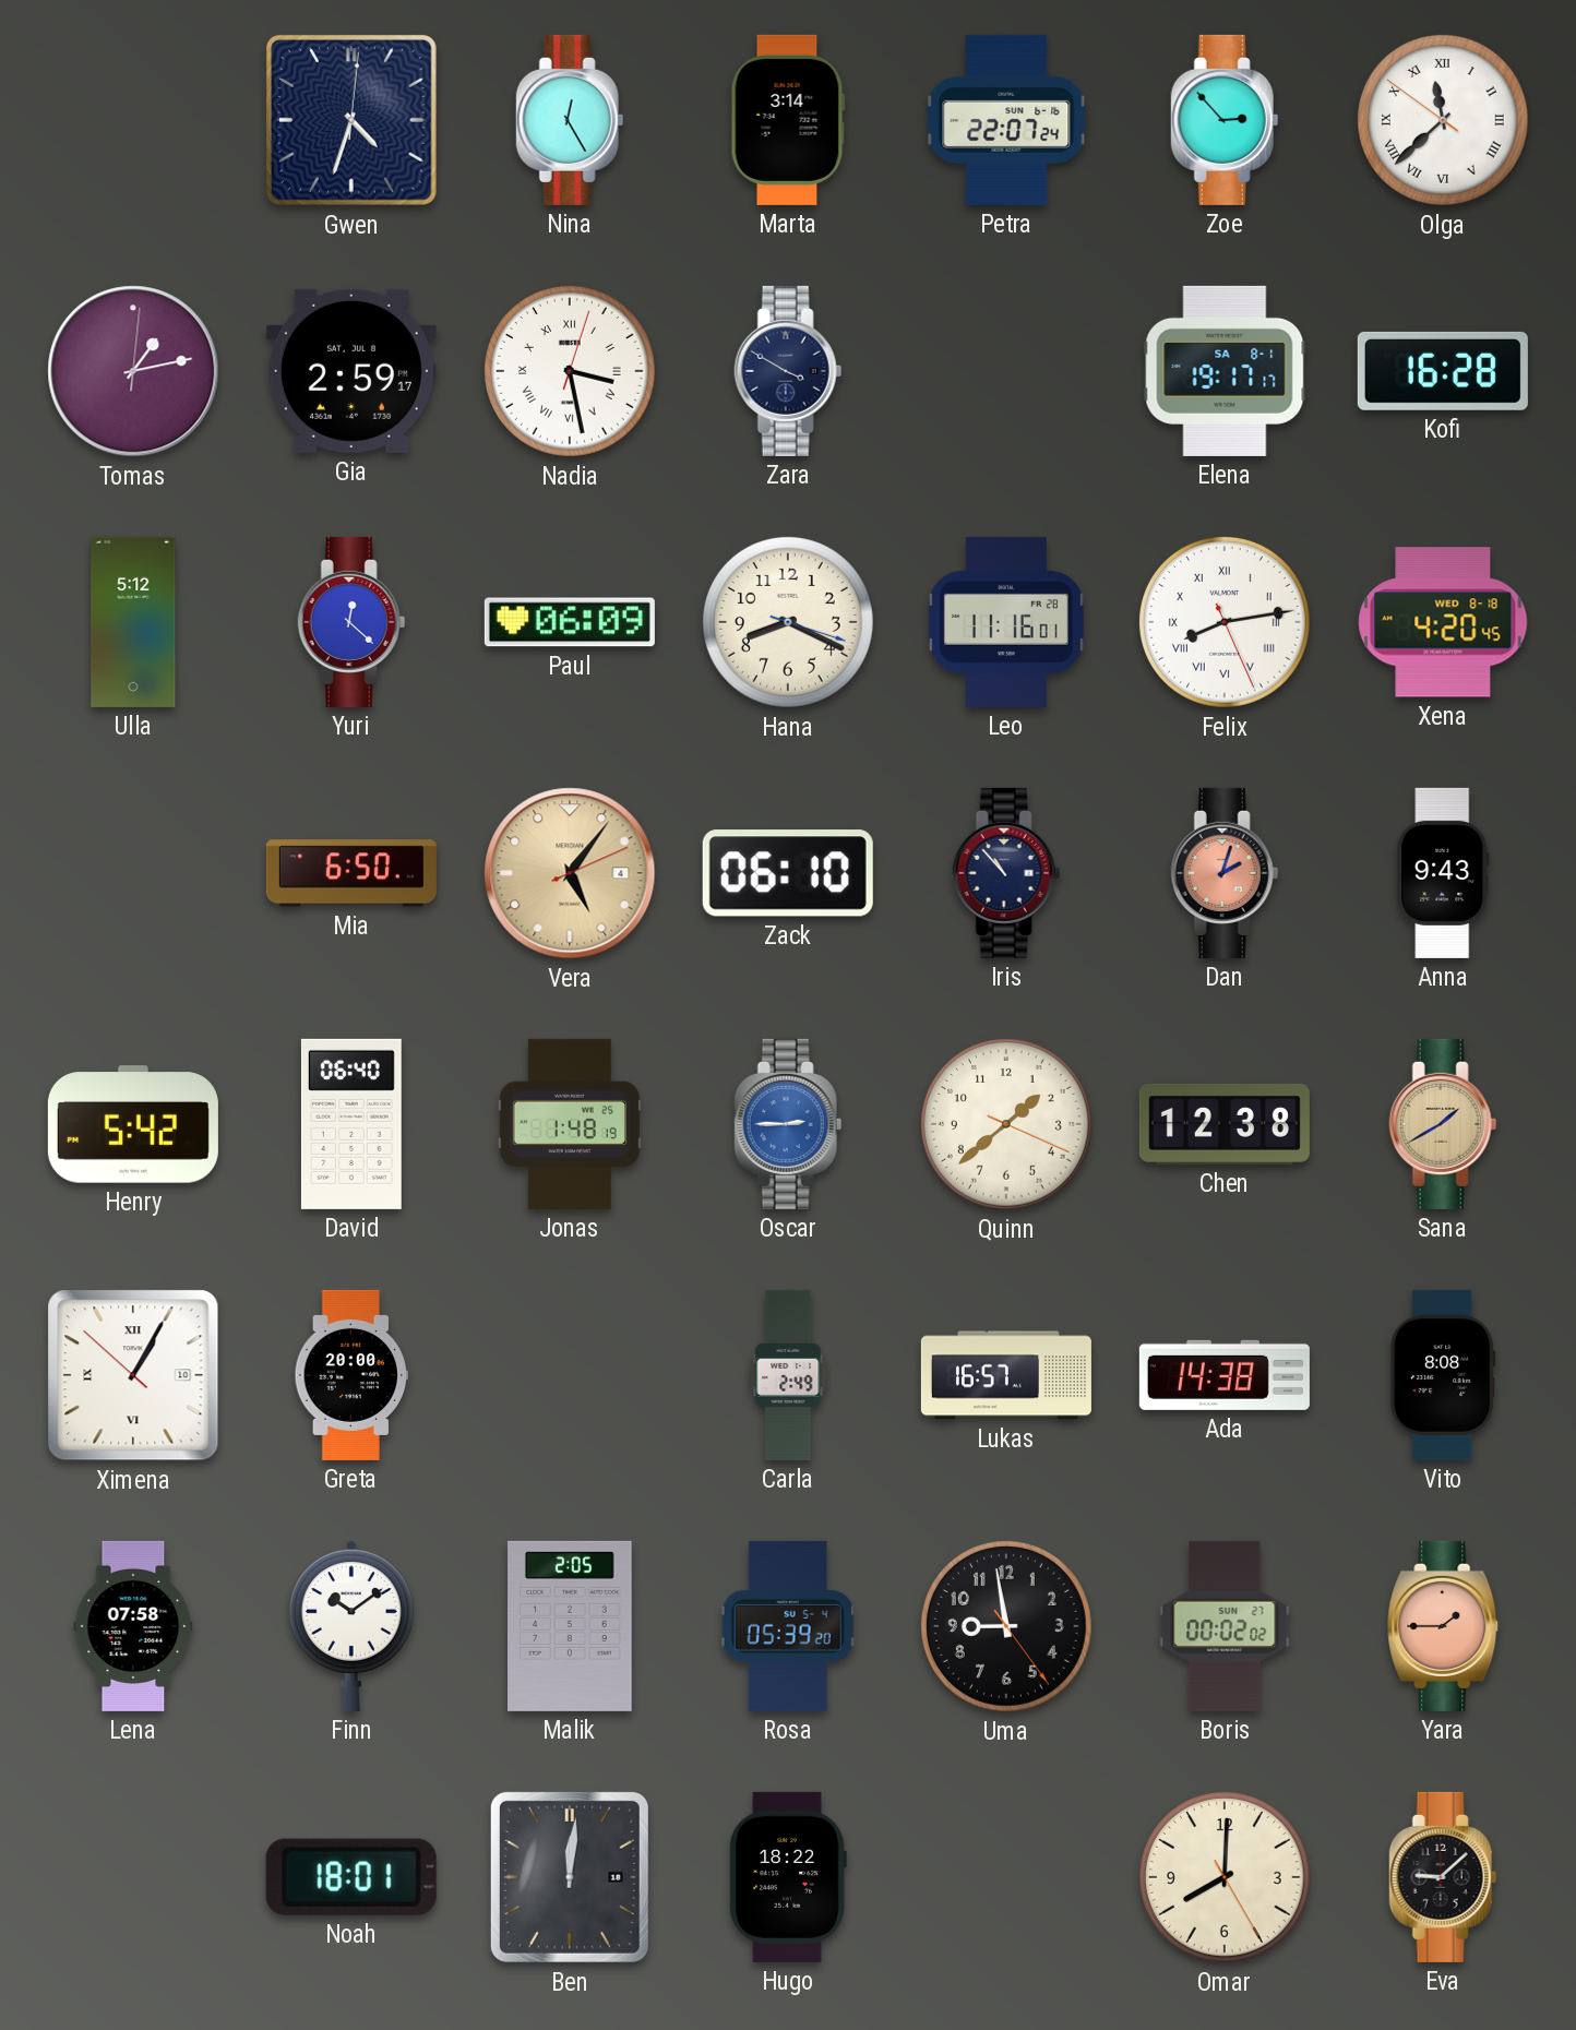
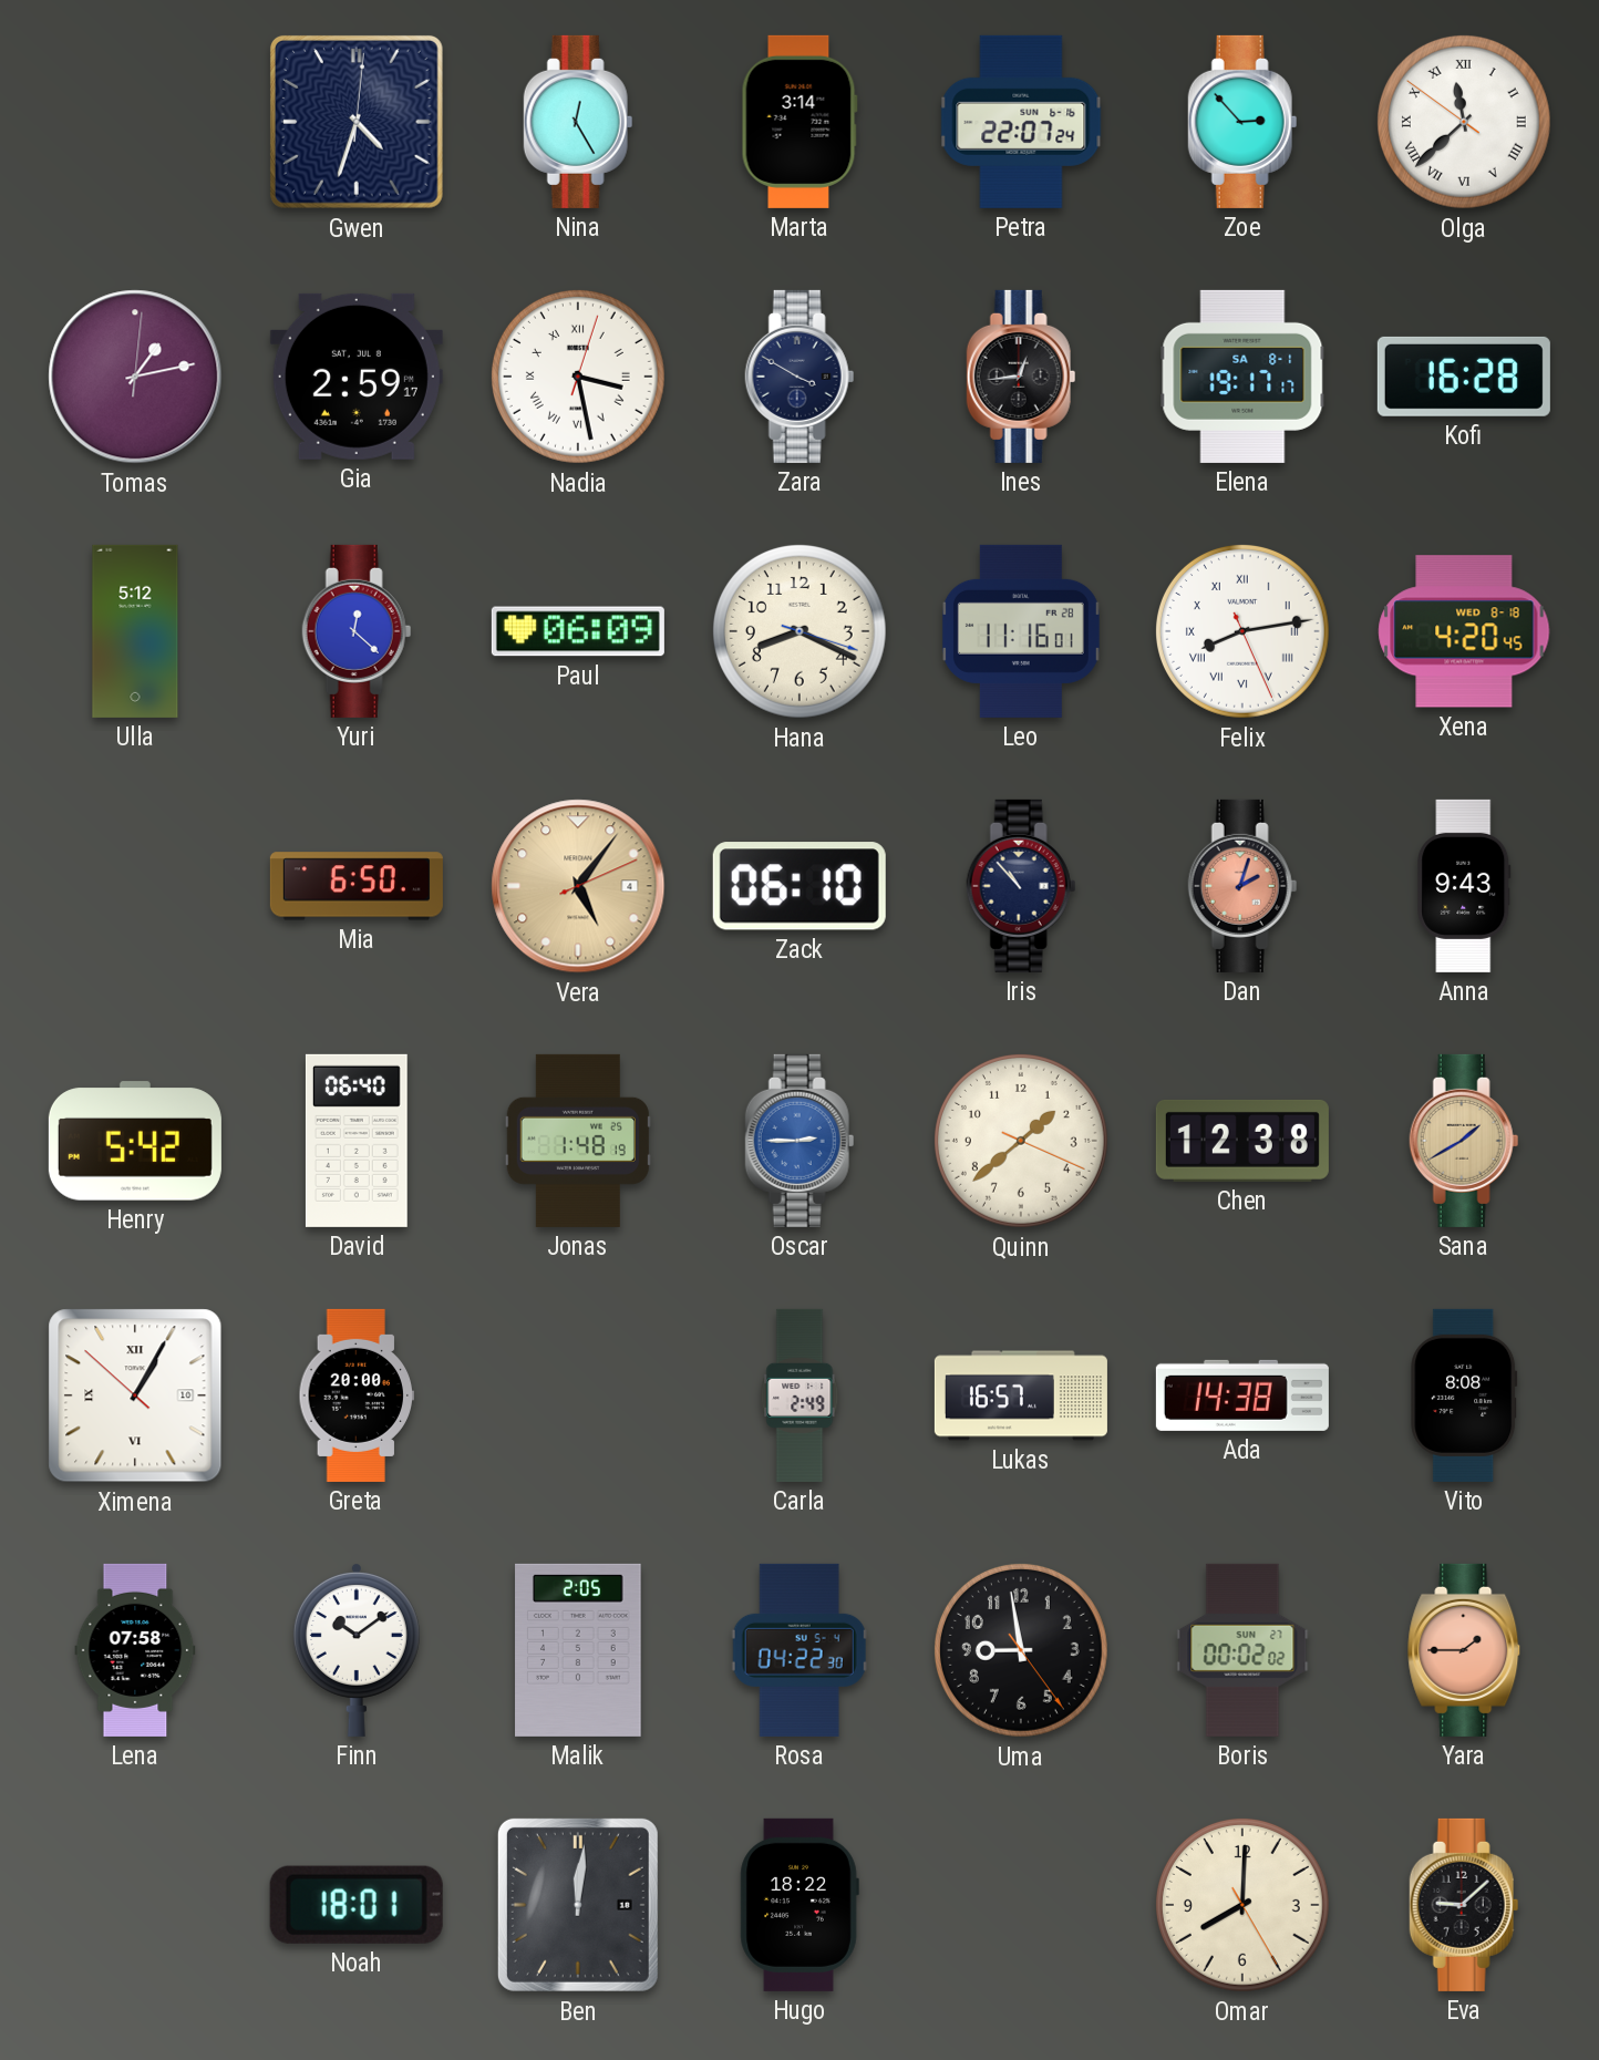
Ines: none -> 12:44 (1021, 377)
Rosa: 05:39 -> 04:22 (799, 1650)
